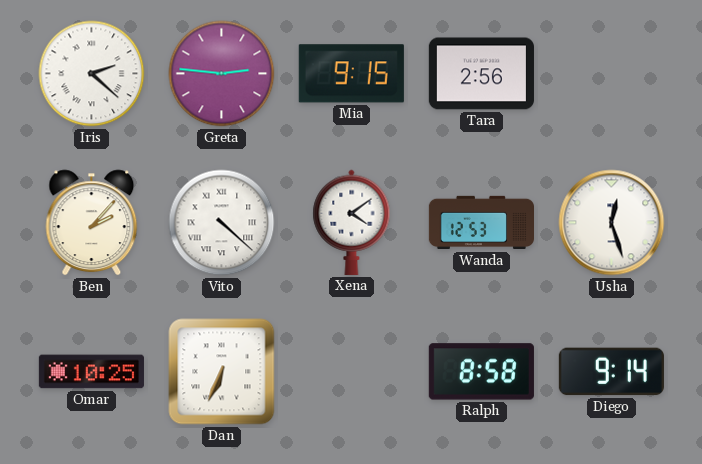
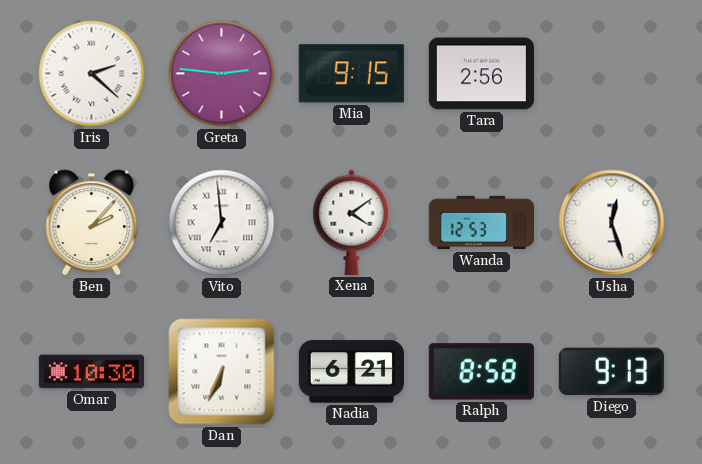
Vito: 4:22 -> 6:59 (222, 223)
Omar: 10:25 -> 10:30 (91, 372)
Nadia: none -> 6:21 (351, 372)
Diego: 9:14 -> 9:13 (611, 372)
